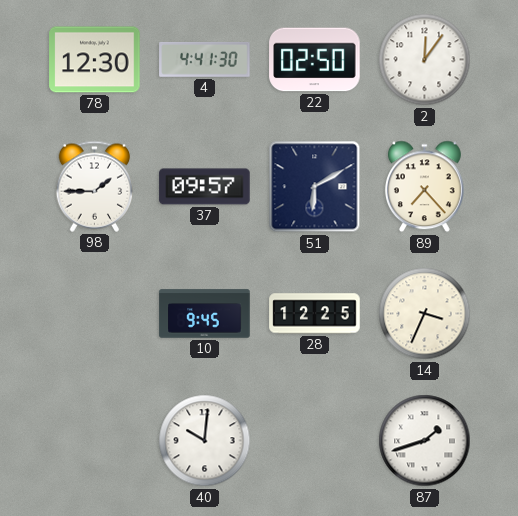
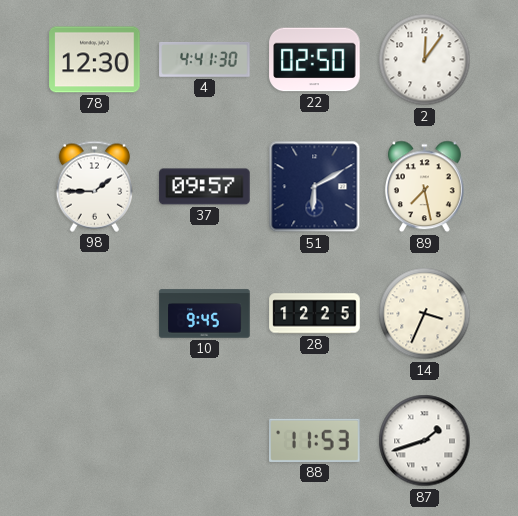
89: 7:23 -> 7:28 (424, 187)
40: 10:01 -> none (205, 441)
88: none -> 11:53 (315, 440)
